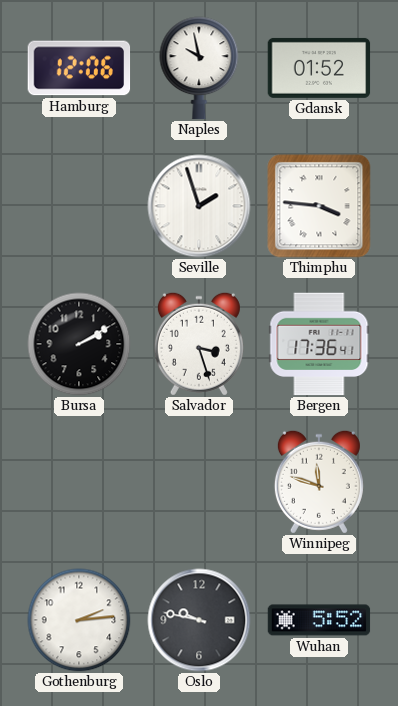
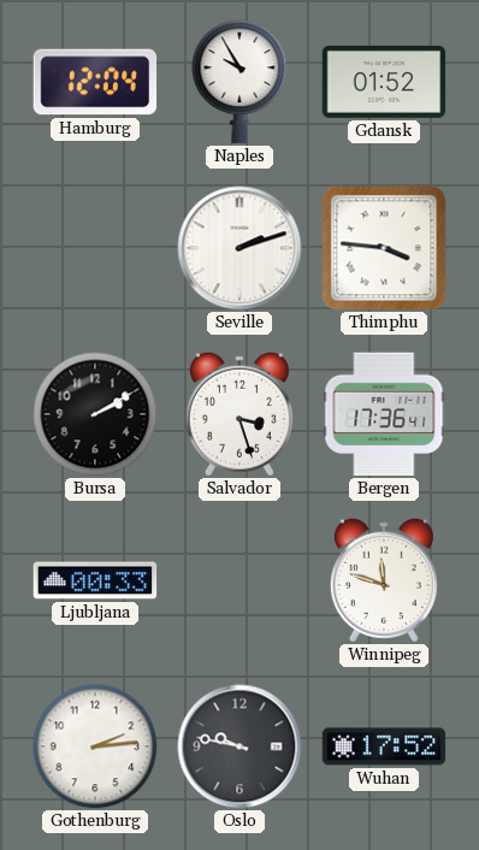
Hamburg: 12:06 -> 12:04 (95, 82)
Naples: 9:58 -> 9:55 (239, 82)
Seville: 1:57 -> 2:12 (239, 248)
Ljubljana: none -> 00:33 (95, 580)
Wuhan: 5:52 -> 17:52 (384, 746)
